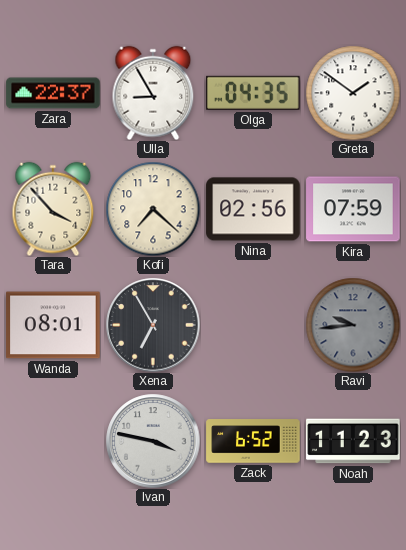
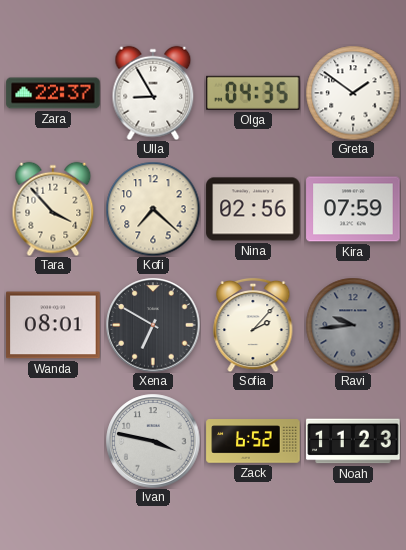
Xena: 6:55 -> 6:50 (153, 325)
Sofia: none -> 2:07 (253, 325)
